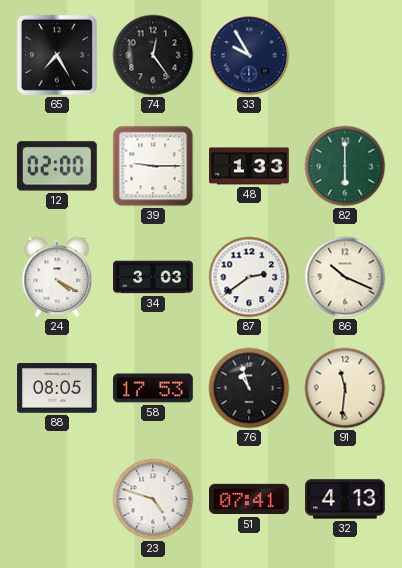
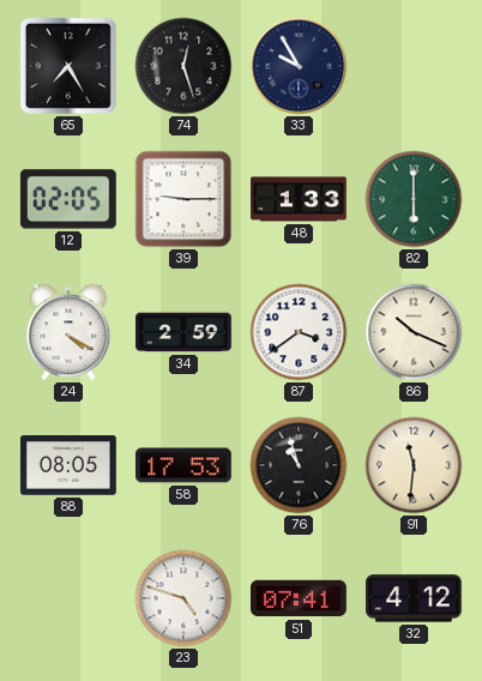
74: 12:24 -> 12:27 (183, 66)
12: 02:00 -> 02:05 (68, 199)
34: 3:03 -> 2:59 (183, 332)
87: 2:39 -> 3:39 (299, 332)
32: 4:13 -> 4:12 (415, 598)
